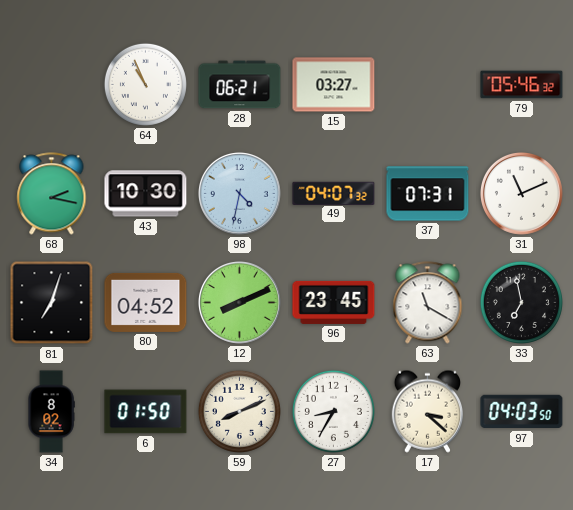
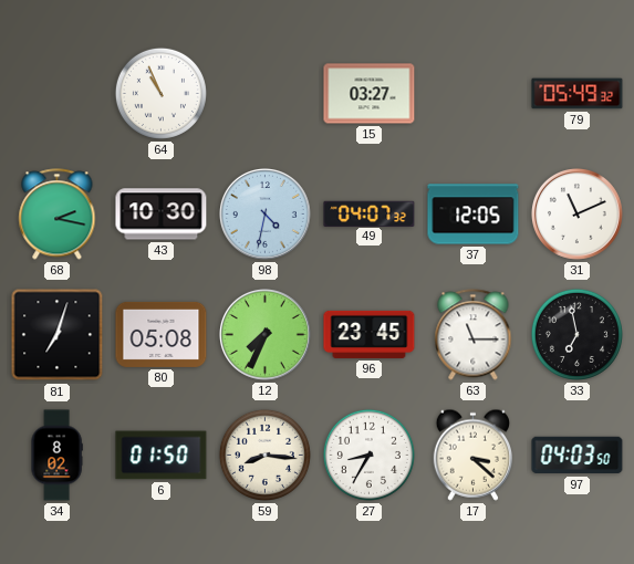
28: 06:21 -> none (240, 85)
79: 05:46 -> 05:49 (578, 94)
37: 07:31 -> 12:05 (474, 215)
80: 04:52 -> 05:08 (162, 334)
12: 8:11 -> 7:34 (264, 334)
63: 11:20 -> 11:15 (474, 335)
59: 8:11 -> 8:16 (264, 455)
